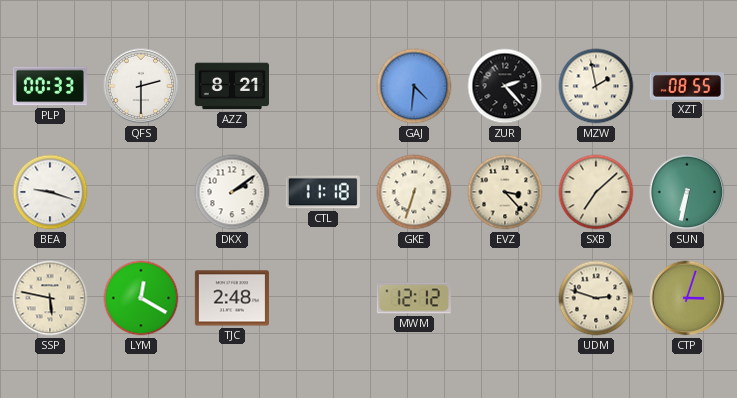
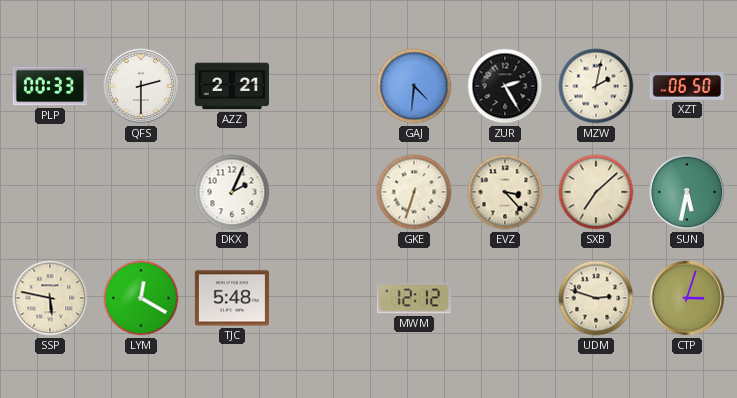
AZZ: 8:21 -> 2:21 (231, 86)
ZUR: 2:23 -> 2:25 (505, 86)
MZW: 1:58 -> 2:02 (596, 86)
XZT: 08:55 -> 06:50 (687, 87)
BEA: 9:18 -> none (50, 192)
DKX: 2:09 -> 2:04 (232, 192)
CTL: 11:18 -> none (323, 192)
SUN: 6:32 -> 5:32 (687, 192)
TJC: 2:48 -> 5:48 (232, 298)
